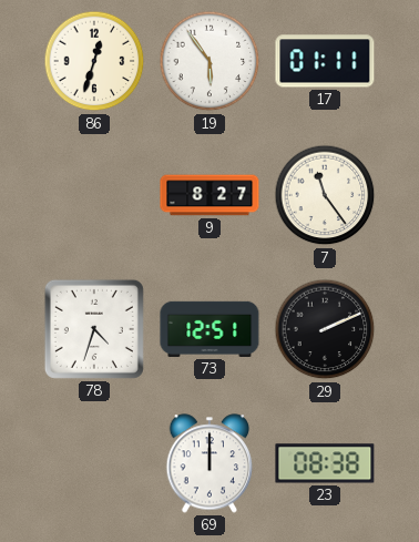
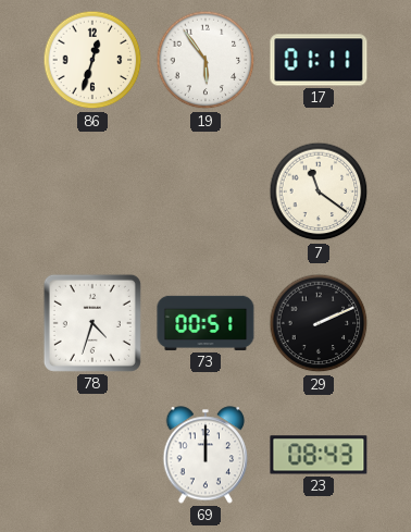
9: 8:27 -> none (209, 195)
7: 11:24 -> 11:21 (319, 191)
73: 12:51 -> 00:51 (205, 323)
23: 08:38 -> 08:43 (319, 455)
